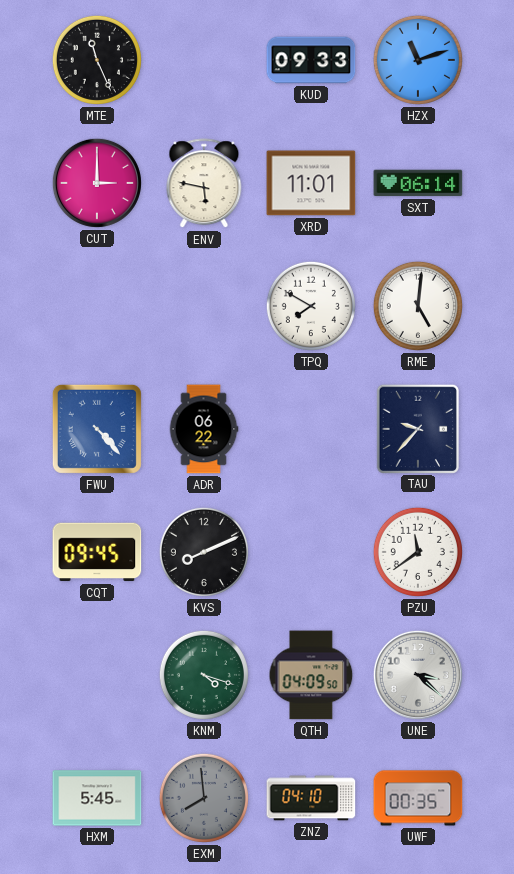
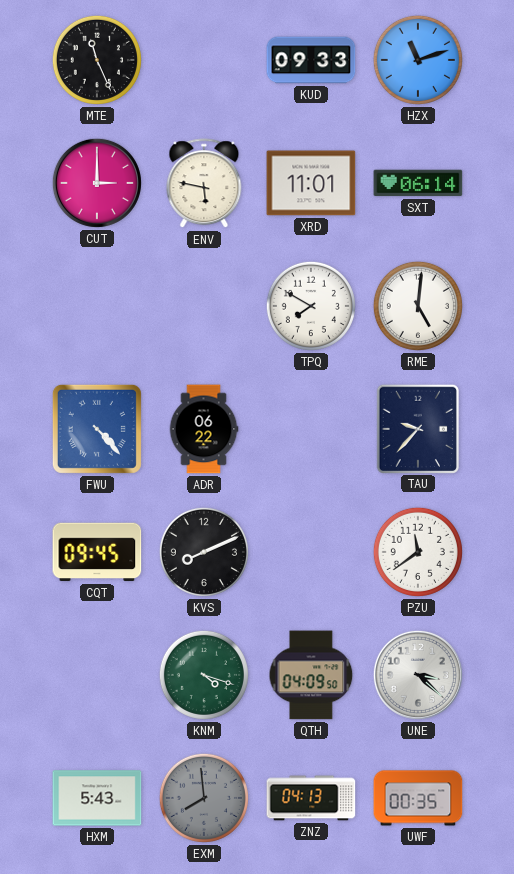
HXM: 5:45 -> 5:43 (97, 798)
ZNZ: 04:10 -> 04:13 (311, 798)
